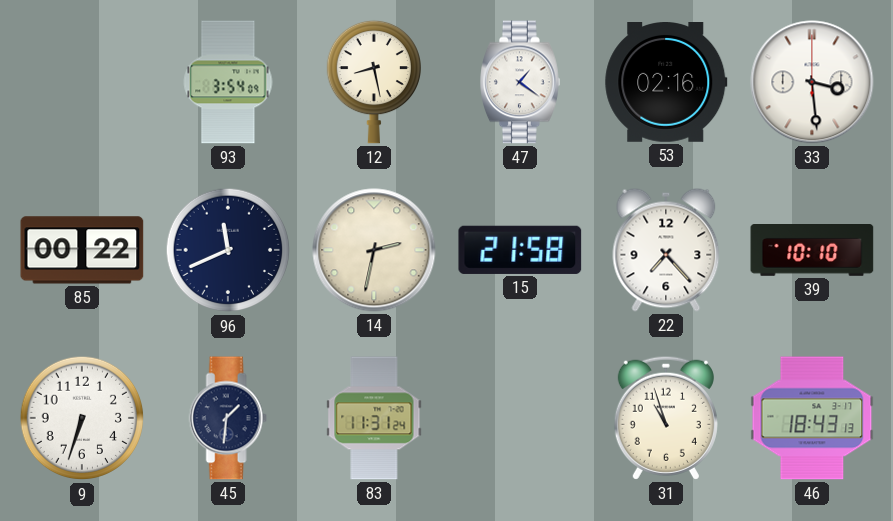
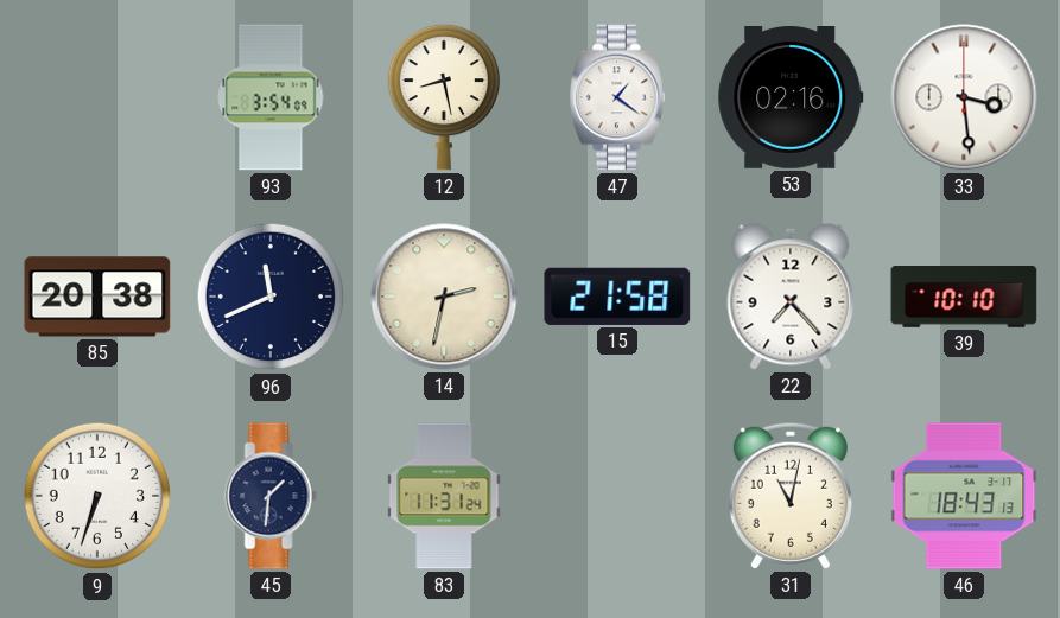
85: 00:22 -> 20:38 (97, 297)
31: 10:57 -> 11:02 (791, 496)
